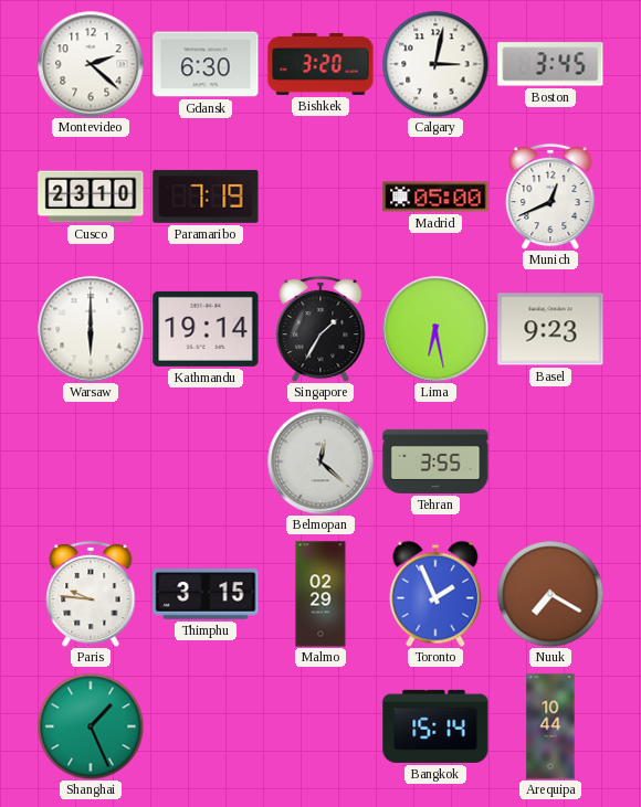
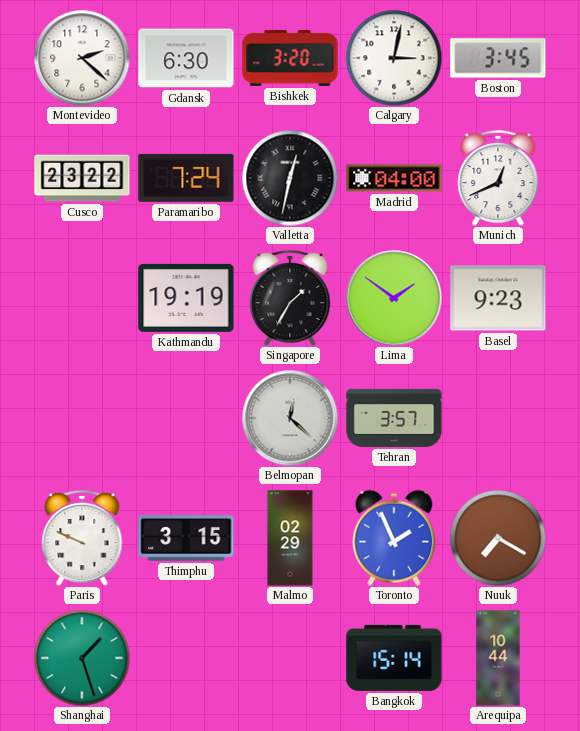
Cusco: 23:10 -> 23:22 (82, 178)
Paramaribo: 7:19 -> 7:24 (186, 178)
Valletta: none -> 12:32 (290, 178)
Madrid: 05:00 -> 04:00 (394, 178)
Warsaw: 6:00 -> none (91, 329)
Kathmandu: 19:14 -> 19:19 (186, 298)
Lima: 6:28 -> 1:51 (394, 298)
Tehran: 3:55 -> 3:57 (394, 418)
Paris: 9:46 -> 9:49 (82, 538)
Shanghai: 1:26 -> 1:27 (82, 658)
